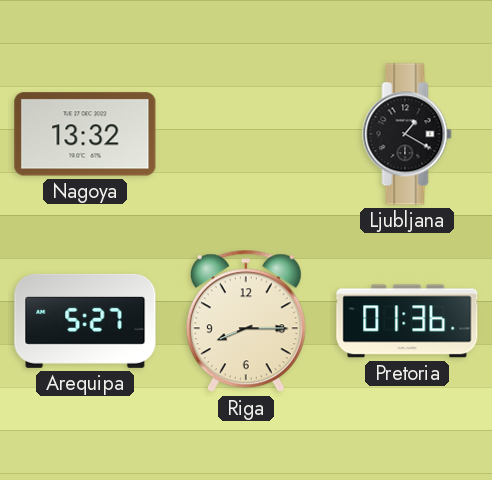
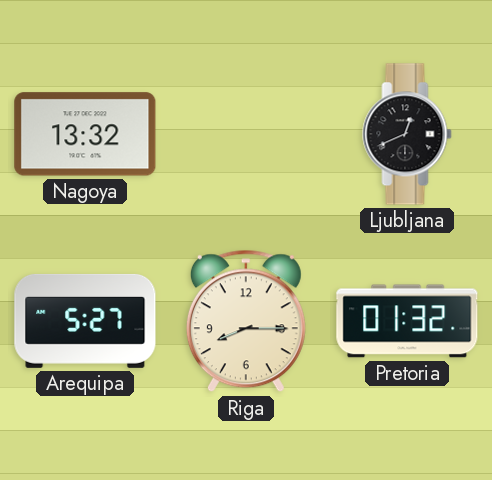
Ljubljana: 1:20 -> 12:41 (407, 134)
Pretoria: 01:36 -> 01:32 (407, 321)
